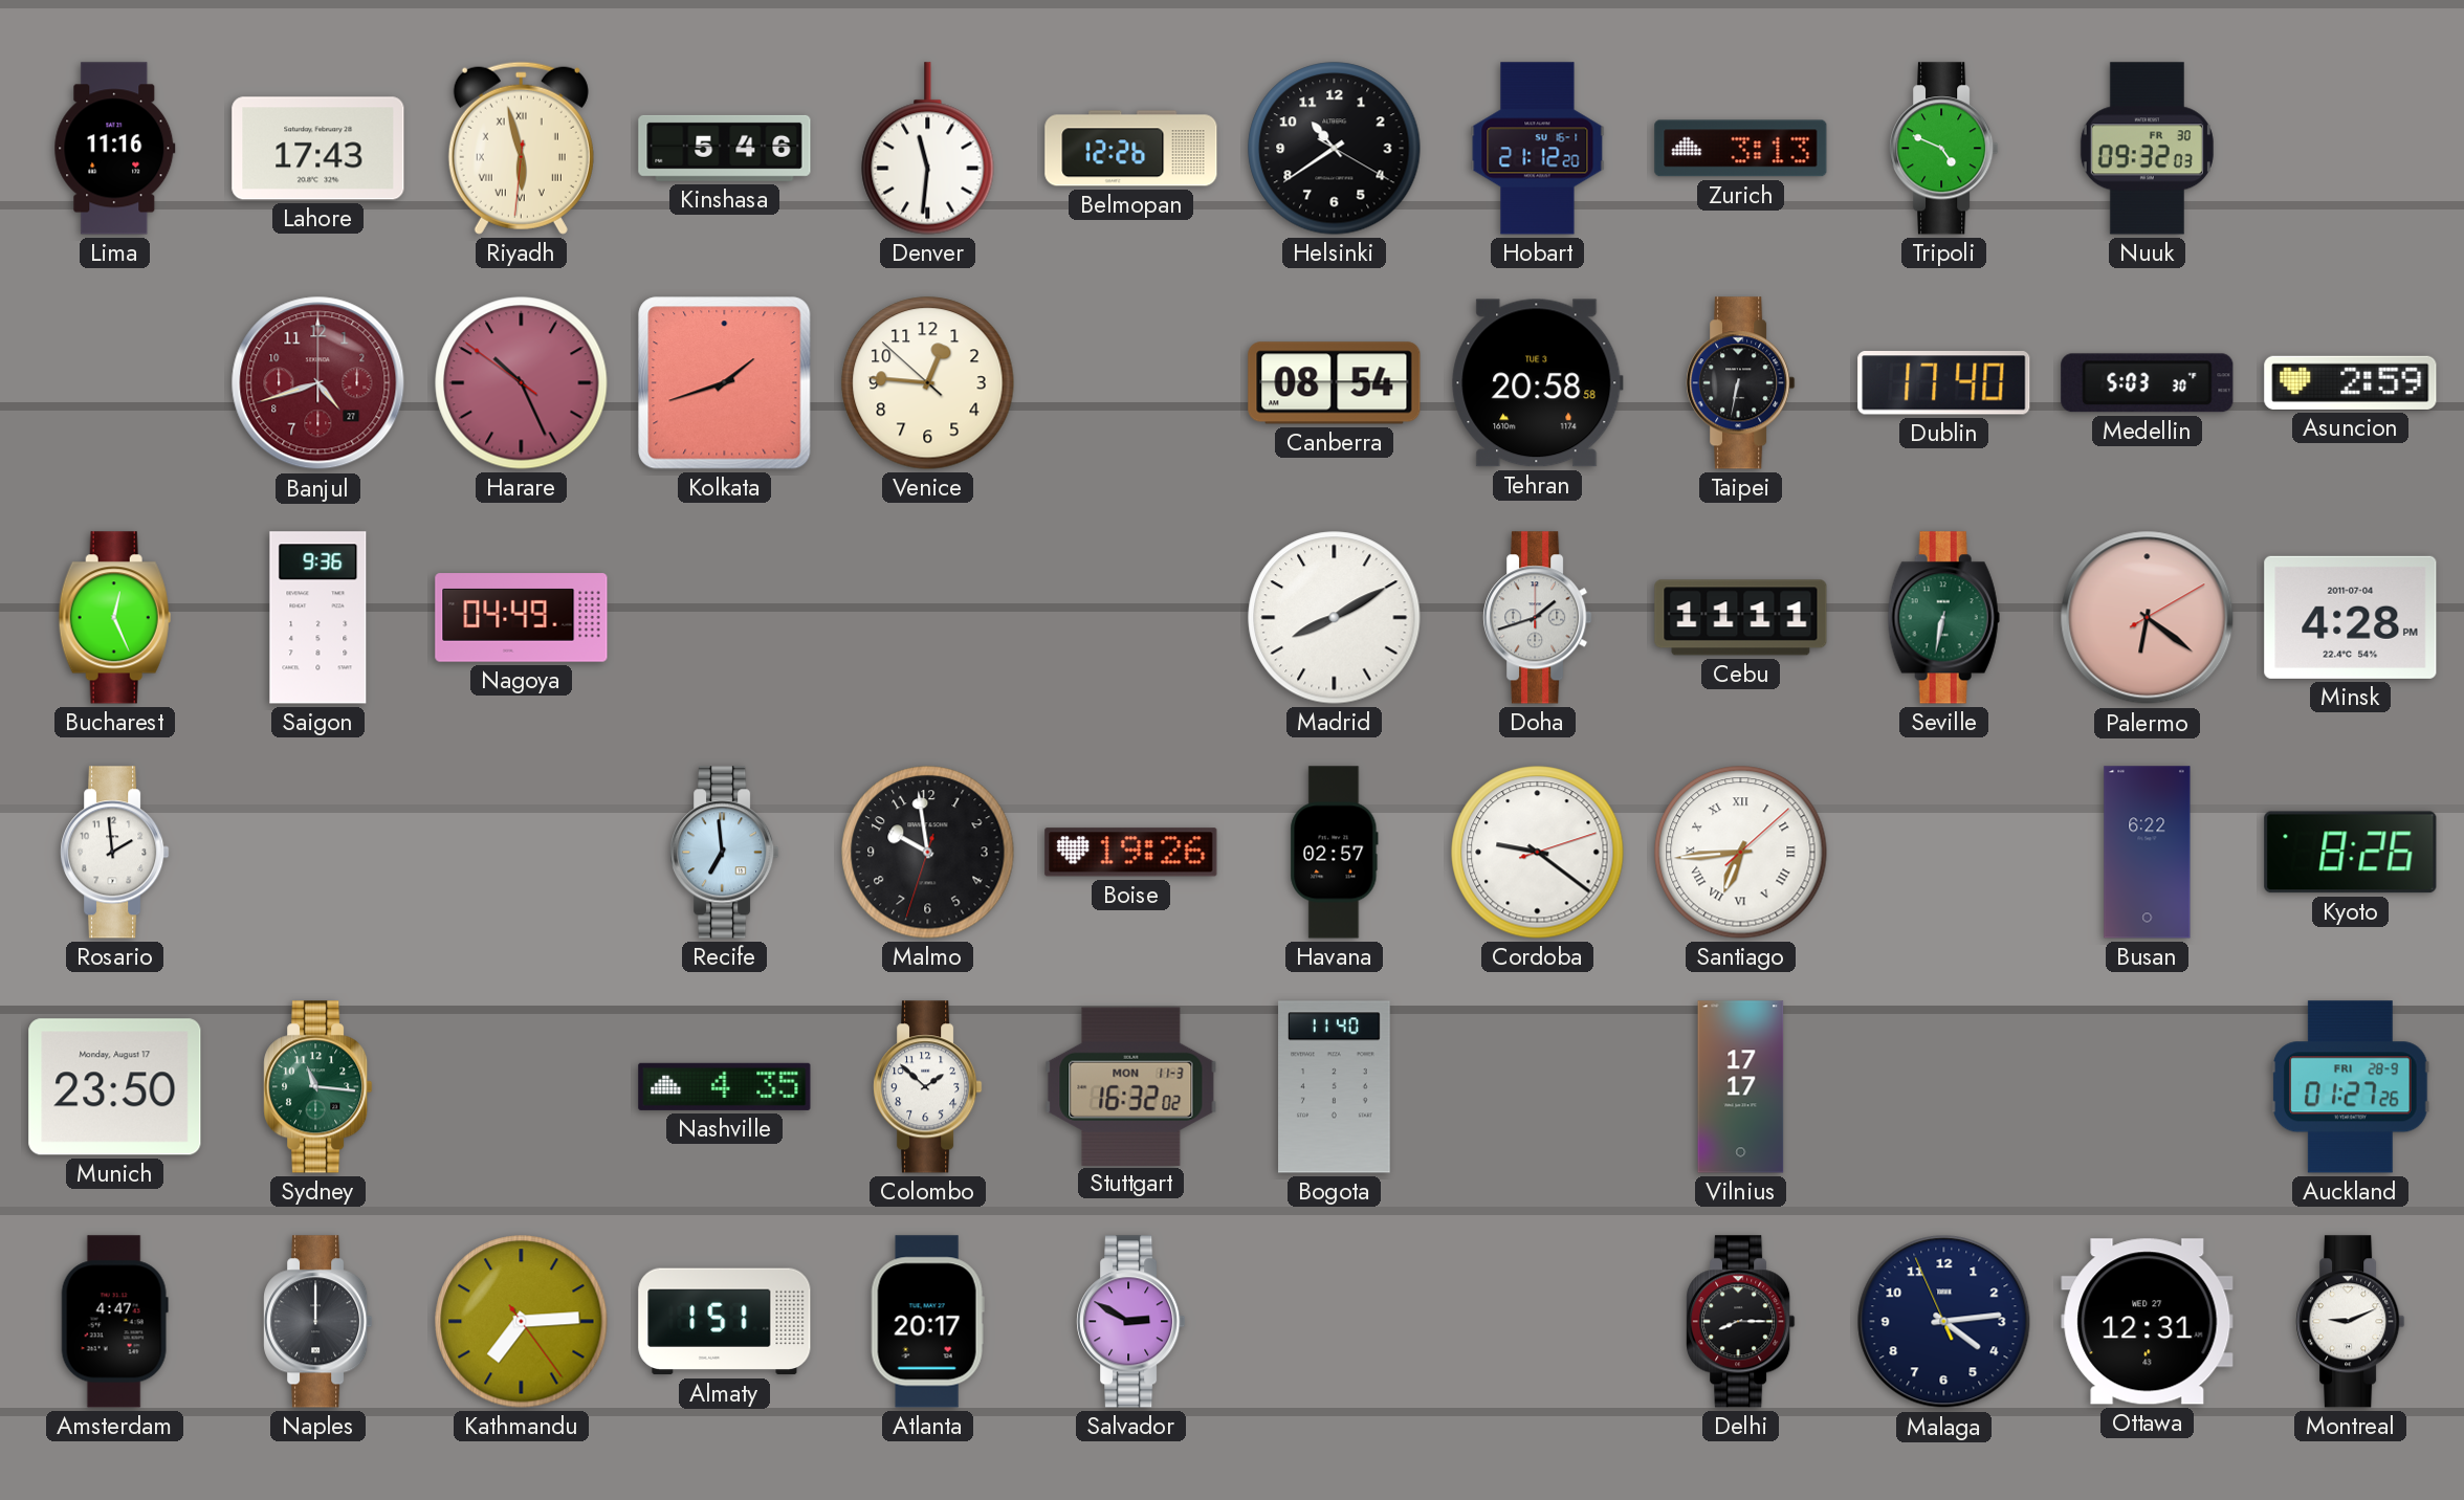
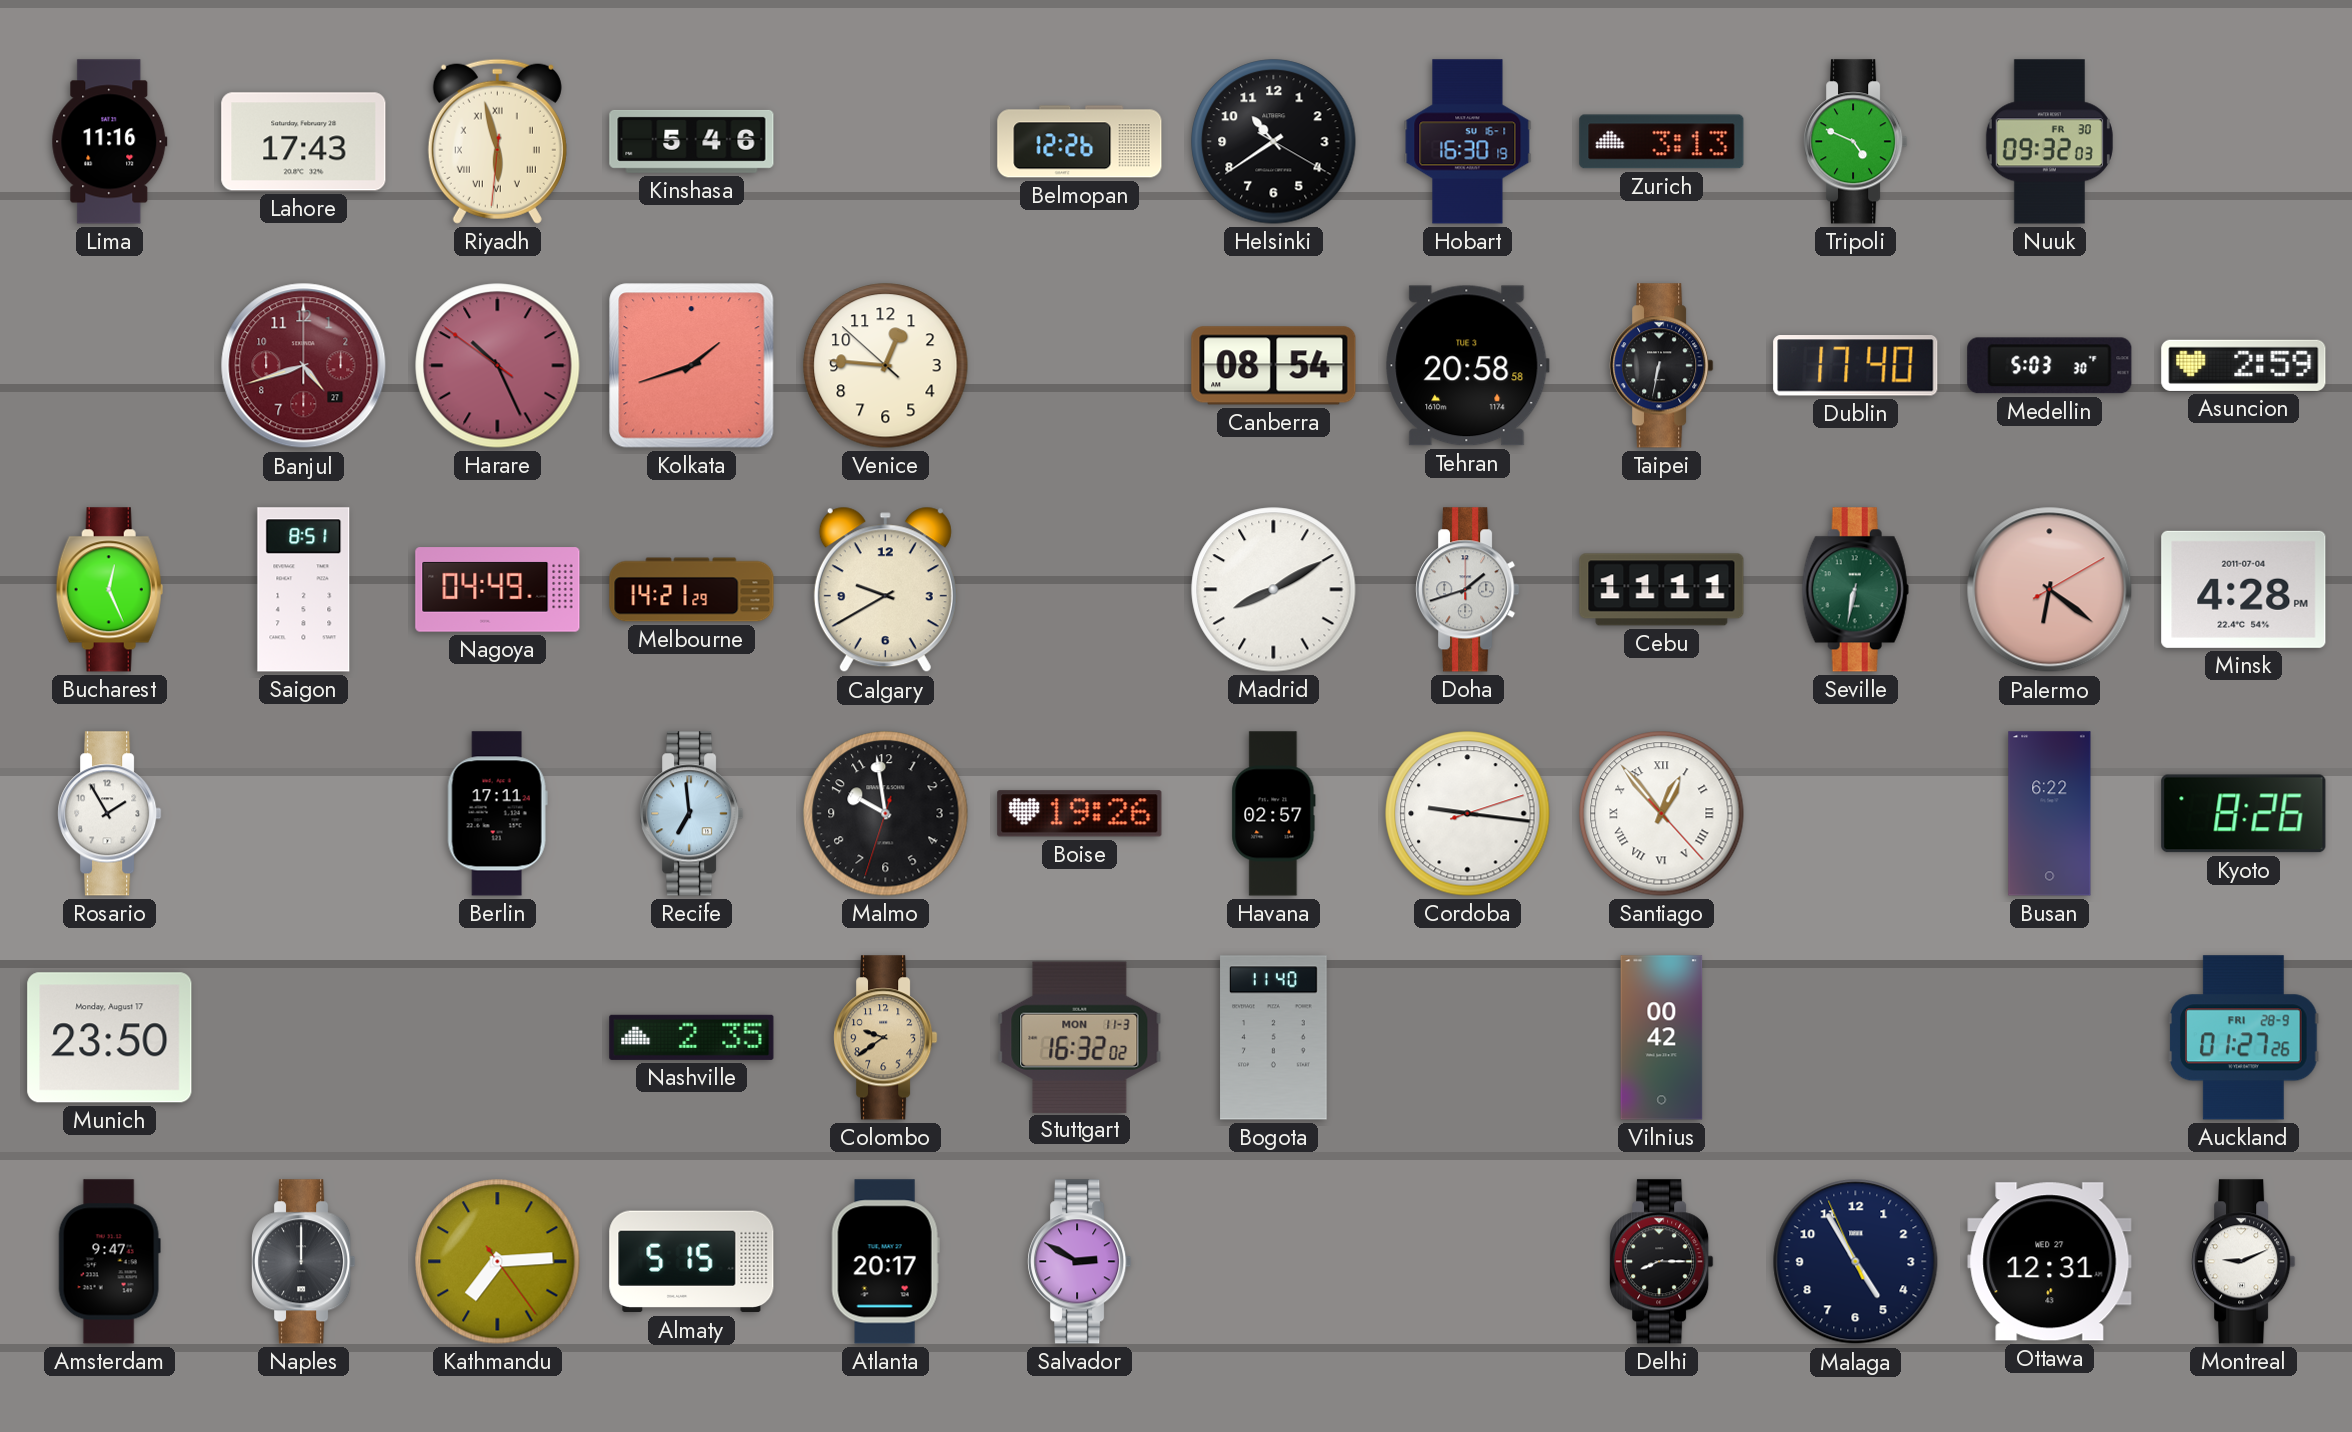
Denver: 11:31 -> none (928, 149)
Hobart: 21:12 -> 16:30 (1468, 142)
Saigon: 9:36 -> 8:51 (304, 590)
Melbourne: none -> 14:21 (692, 590)
Calgary: none -> 9:40 (885, 590)
Rosario: 1:59 -> 1:55 (110, 814)
Berlin: none -> 17:11 (497, 814)
Cordoba: 9:21 -> 9:16 (1468, 814)
Santiago: 6:44 -> 12:53 (1662, 814)
Sydney: 11:16 -> none (318, 1087)
Nashville: 4:35 -> 2:35 (692, 1037)
Colombo: 1:52 -> 9:39 (886, 1038)
Colombo dial: white -> champagne (886, 1038)
Vilnius: 17:17 -> 00:42 (1662, 1038)
Amsterdam: 4:47 -> 9:47 (109, 1262)
Almaty: 1:51 -> 5:15 (692, 1262)
Malaga: 4:13 -> 4:54 (1856, 1262)
